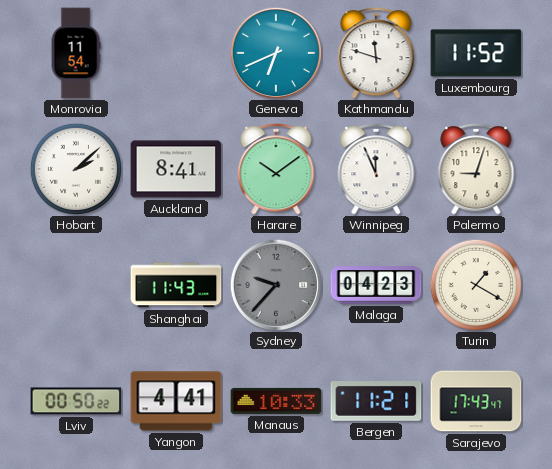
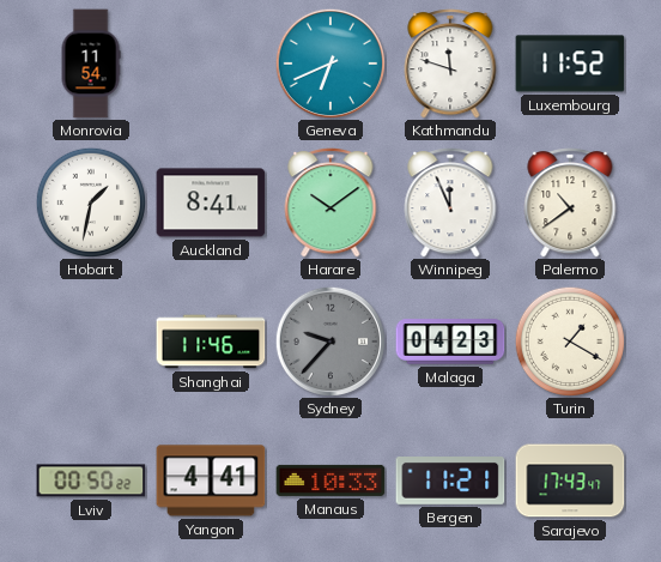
Hobart: 2:08 -> 1:32 (90, 201)
Palermo: 9:03 -> 10:39 (570, 203)
Shanghai: 11:43 -> 11:46 (211, 342)
